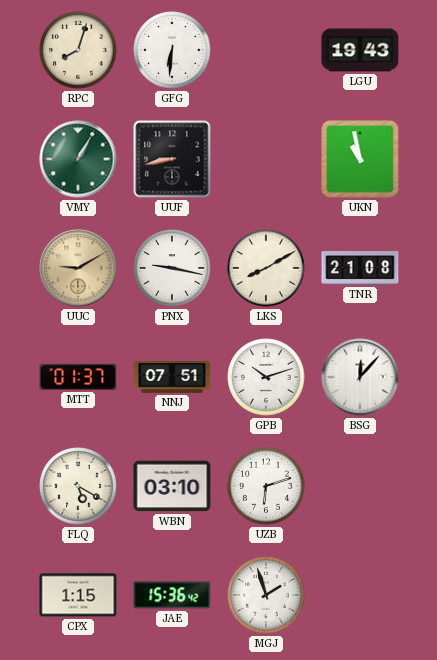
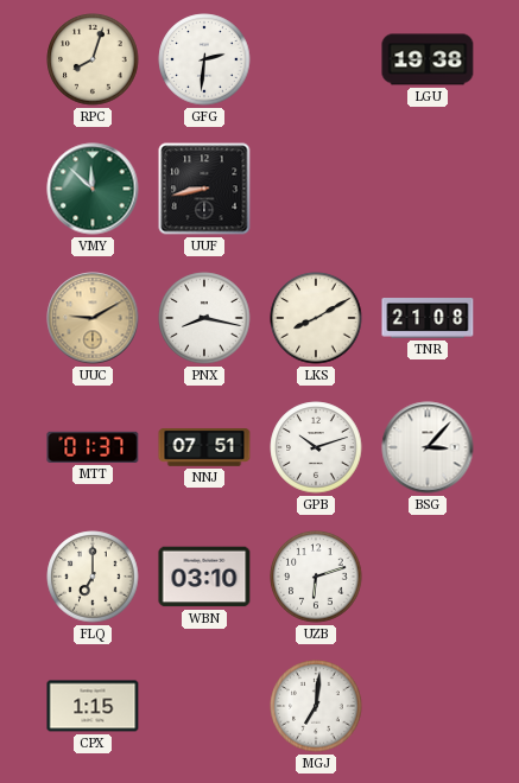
GFG: 6:31 -> 2:31 (204, 59)
LGU: 19:43 -> 19:38 (428, 59)
VMY: 1:05 -> 11:52 (93, 189)
UKN: 10:58 -> none (360, 159)
PNX: 9:17 -> 8:17 (204, 318)
BSG: 12:07 -> 3:07 (428, 447)
FLQ: 5:20 -> 7:00 (93, 577)
JAE: 15:36 -> none (172, 595)
MGJ: 1:57 -> 7:01 (316, 706)
